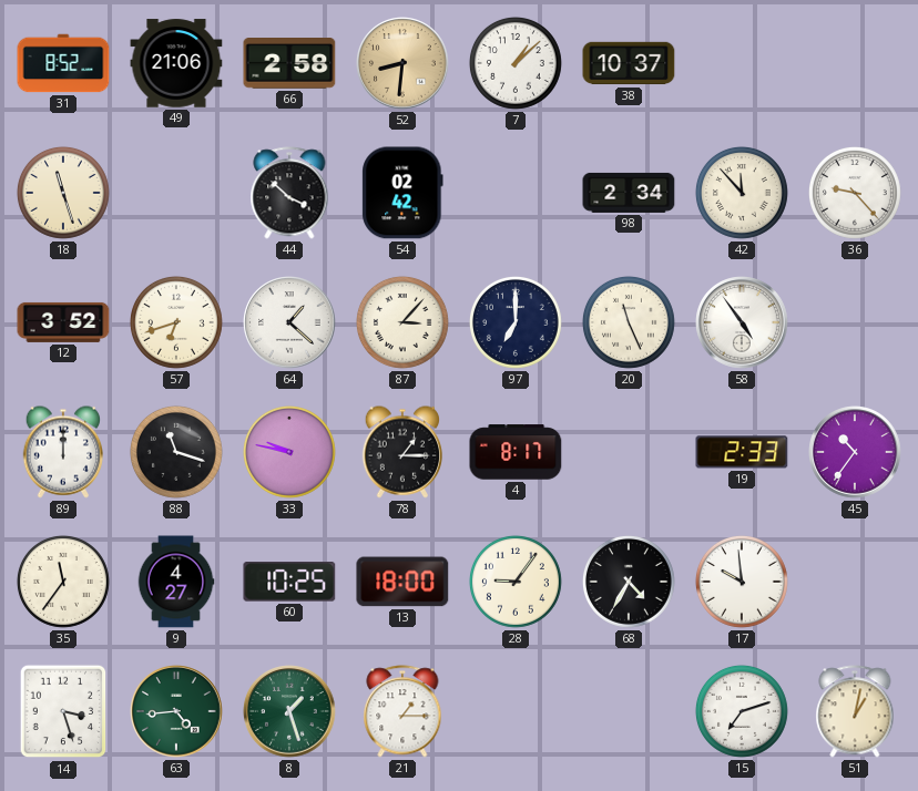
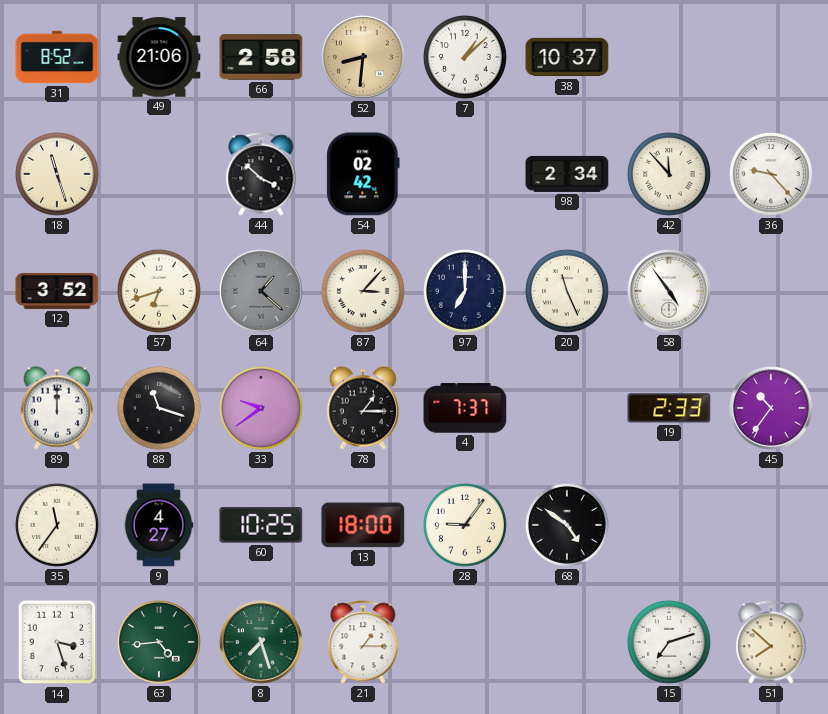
64 dial: white -> grey (261, 291)
33: 9:47 -> 9:39 (261, 408)
4: 8:17 -> 7:37 (465, 408)
68: 4:35 -> 4:51 (567, 525)
17: 9:59 -> none (742, 582)
8: 1:27 -> 7:27 (261, 642)
51: 1:02 -> 7:52 (771, 642)
